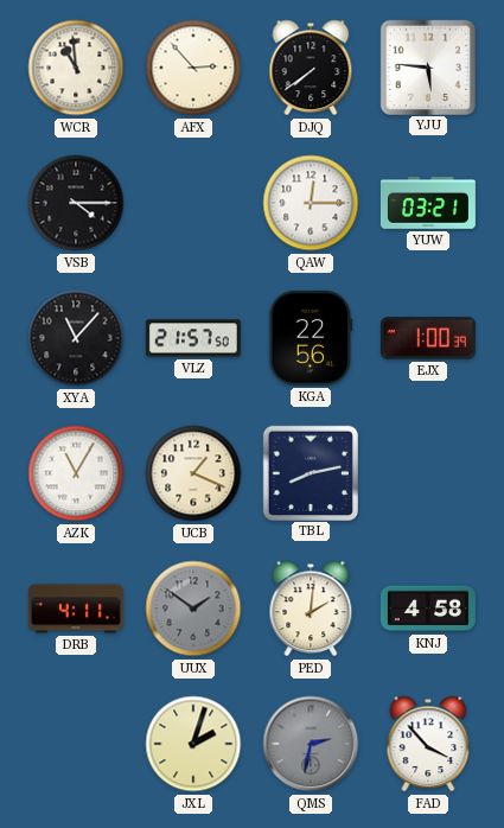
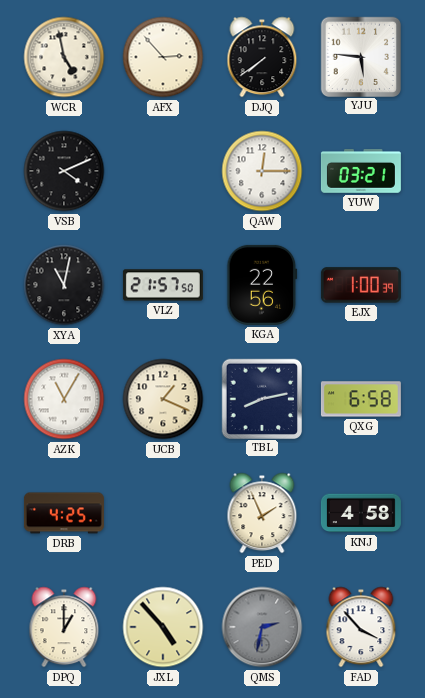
WCR: 10:59 -> 4:58 (64, 57)
VSB: 4:15 -> 4:11 (64, 171)
XYA: 11:07 -> 11:02 (64, 285)
QXG: none -> 6:58 (361, 399)
DRB: 4:11 -> 4:25 (64, 513)
UUX: 1:51 -> none (193, 609)
PED: 2:01 -> 1:56 (262, 513)
DPQ: none -> 1:00 (64, 627)
JXL: 2:03 -> 4:53 (163, 627)
